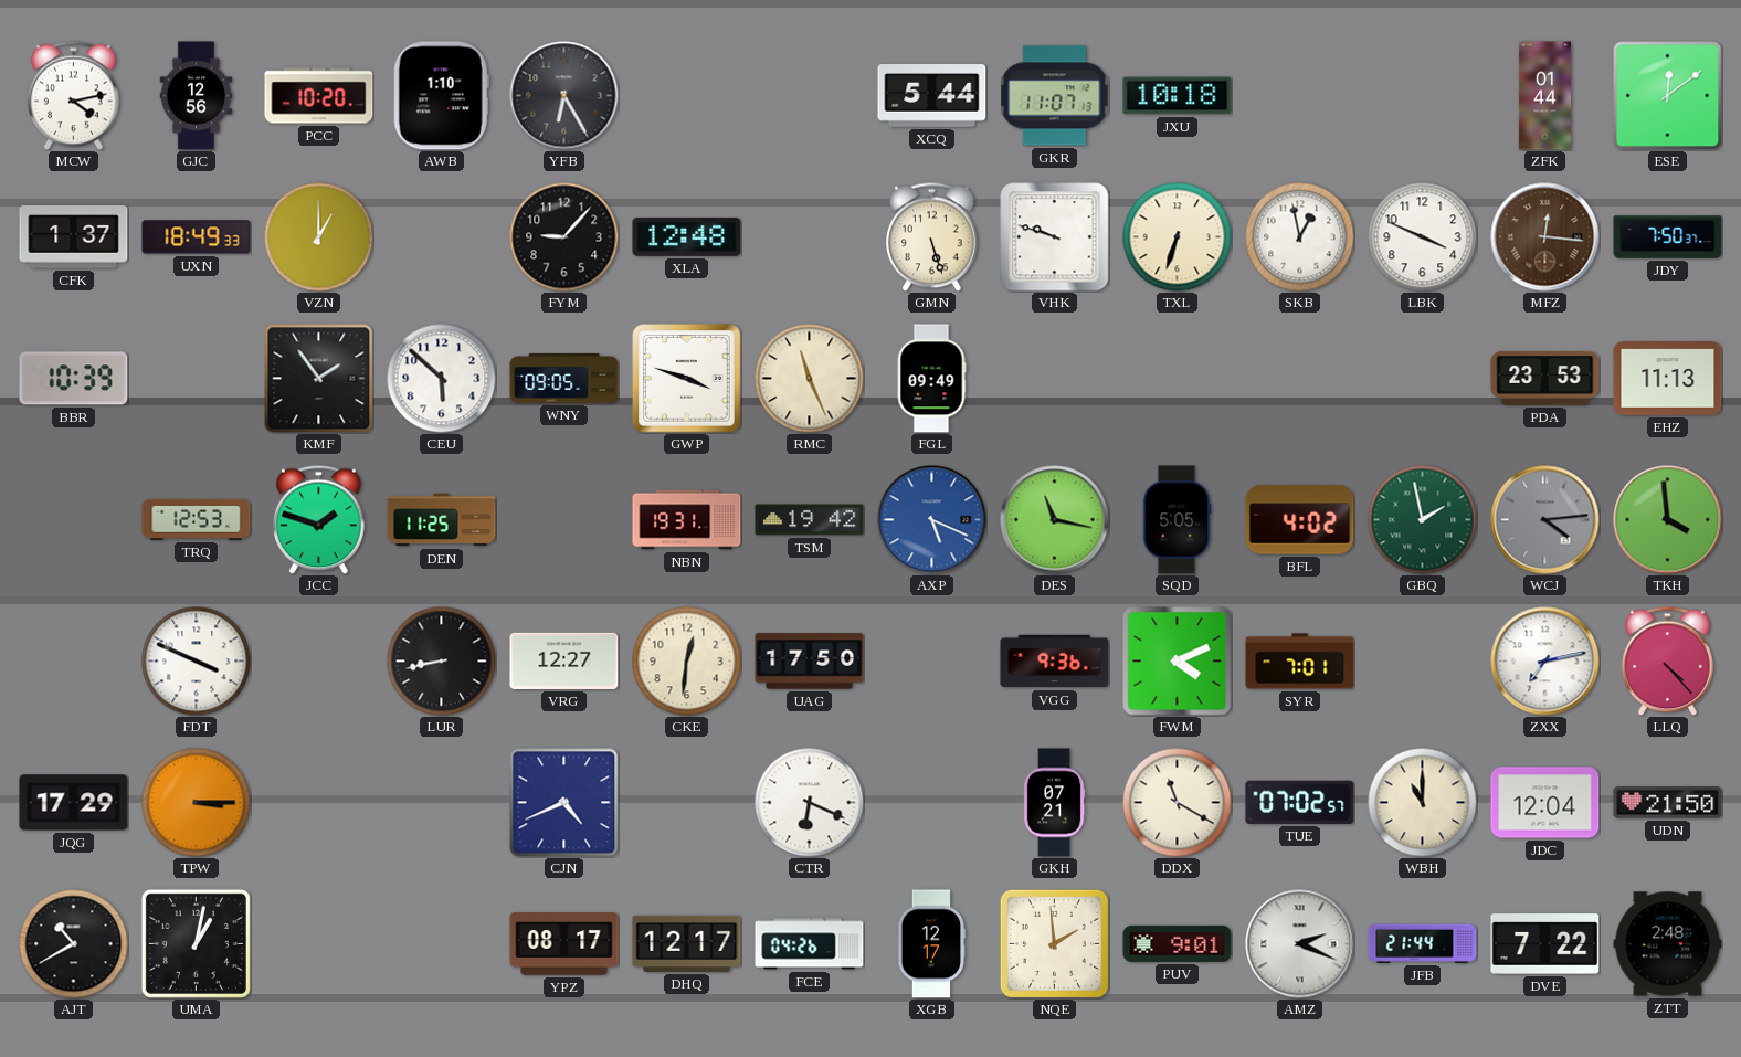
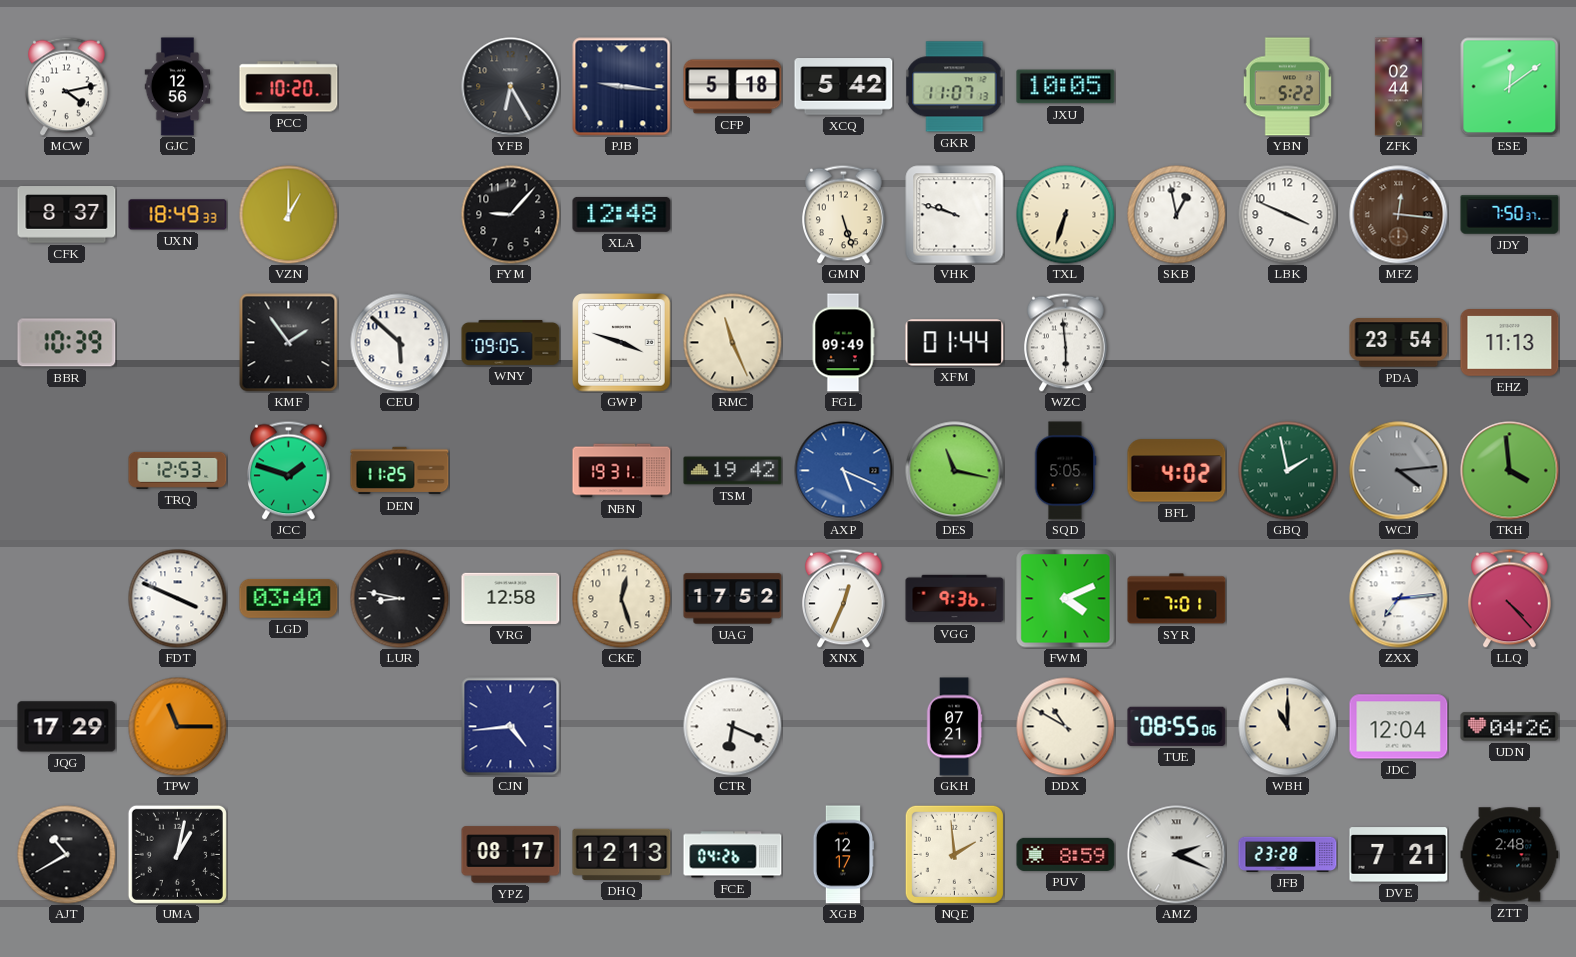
AWB: 1:10 -> none (441, 96)
PJB: none -> 9:16 (622, 87)
CFP: none -> 5:18 (733, 87)
XCQ: 5:44 -> 5:42 (844, 87)
JXU: 10:18 -> 10:05 (1066, 87)
YBN: none -> 5:22 (1287, 87)
ZFK: 01:44 -> 02:44 (1398, 87)
CFK: 1:37 -> 8:37 (67, 215)
XFM: none -> 01:44 (955, 343)
WZC: none -> 5:59 (1066, 342)
PDA: 23:53 -> 23:54 (1399, 343)
LGD: none -> 03:40 (289, 598)
LUR: 8:43 -> 8:47 (400, 599)
VRG: 12:27 -> 12:58 (511, 598)
CKE: 12:31 -> 12:27 (622, 599)
UAG: 17:50 -> 17:52 (733, 599)
XNX: none -> 12:34 (844, 598)
ZXX: 7:13 -> 7:14 (1399, 599)
TPW: 3:15 -> 11:15 (178, 727)
CJN: 4:41 -> 4:44 (511, 727)
DDX: 11:20 -> 10:50 (1066, 727)
TUE: 07:02 -> 08:55 (1177, 726)
UDN: 21:50 -> 04:26 (1510, 727)
DHQ: 12:17 -> 12:13 (622, 854)
PUV: 9:01 -> 8:59 (1066, 854)
JFB: 21:44 -> 23:28 (1288, 854)
DVE: 7:22 -> 7:21 (1399, 855)
